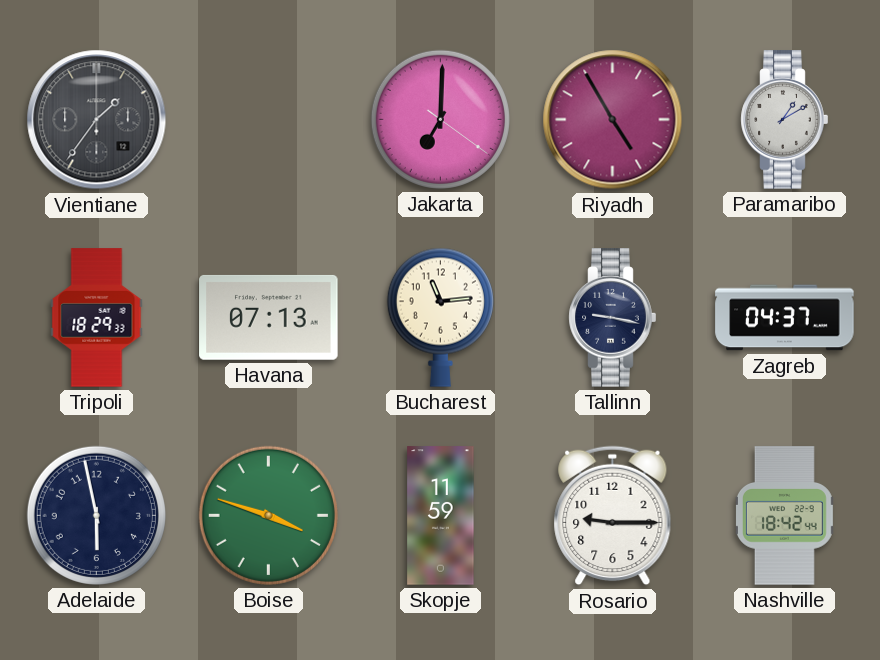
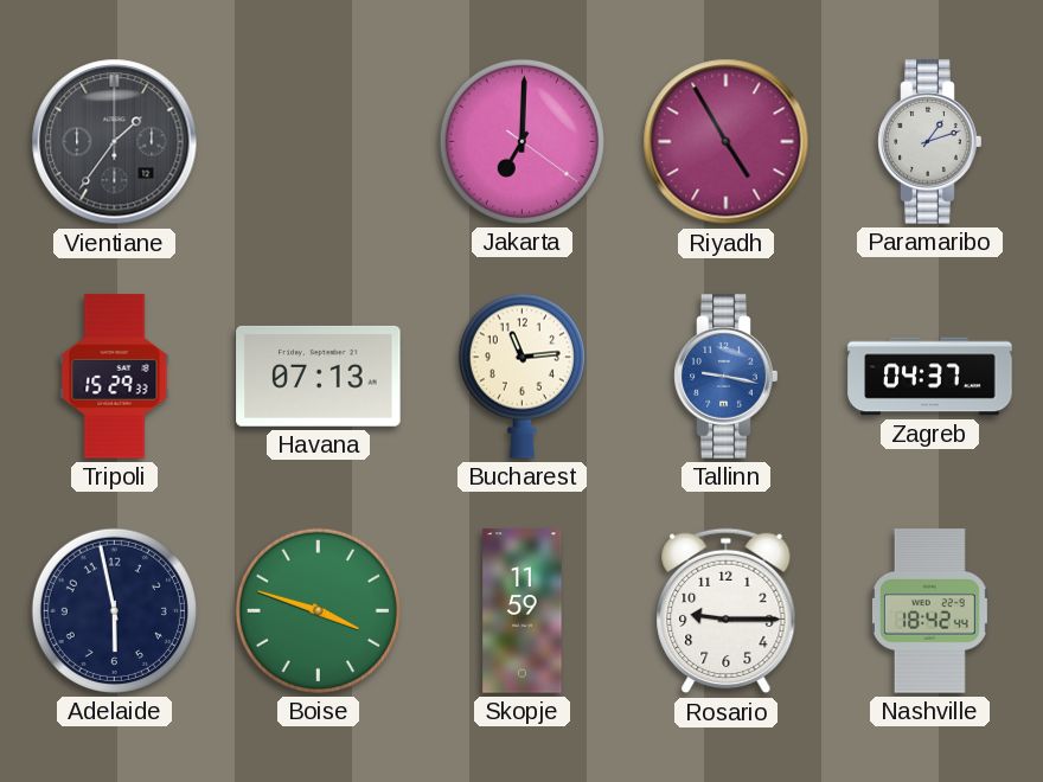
Paramaribo: 1:10 -> 1:12 (930, 142)
Tripoli: 18:29 -> 15:29 (115, 377)
Tallinn dial: navy -> blue (727, 377)
